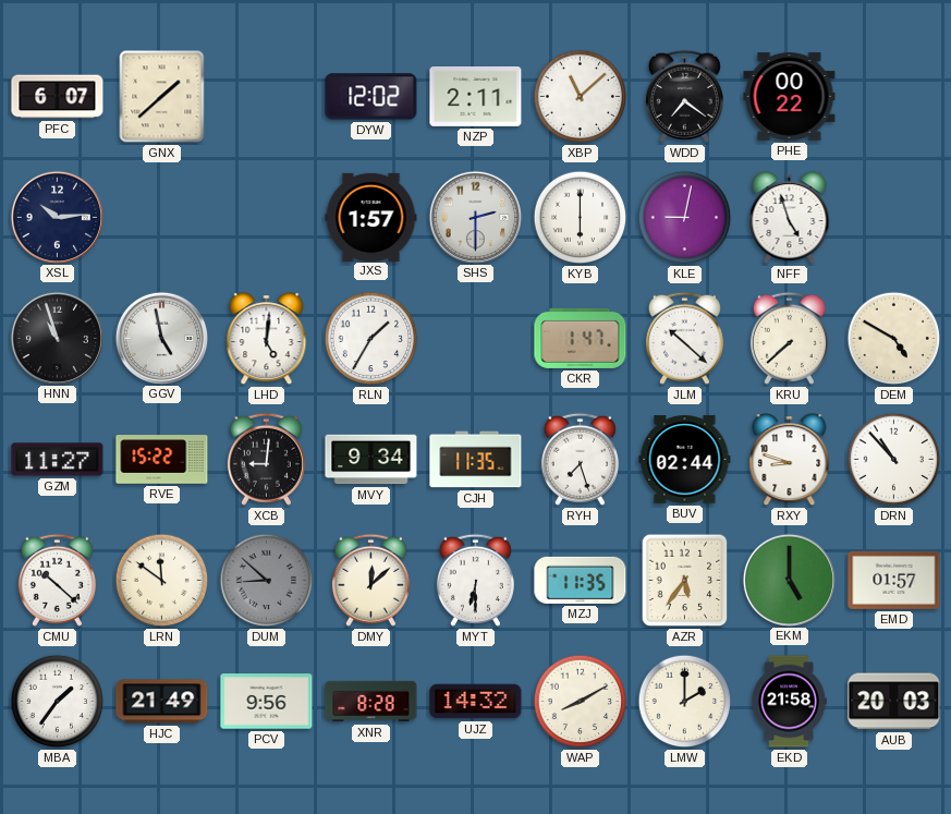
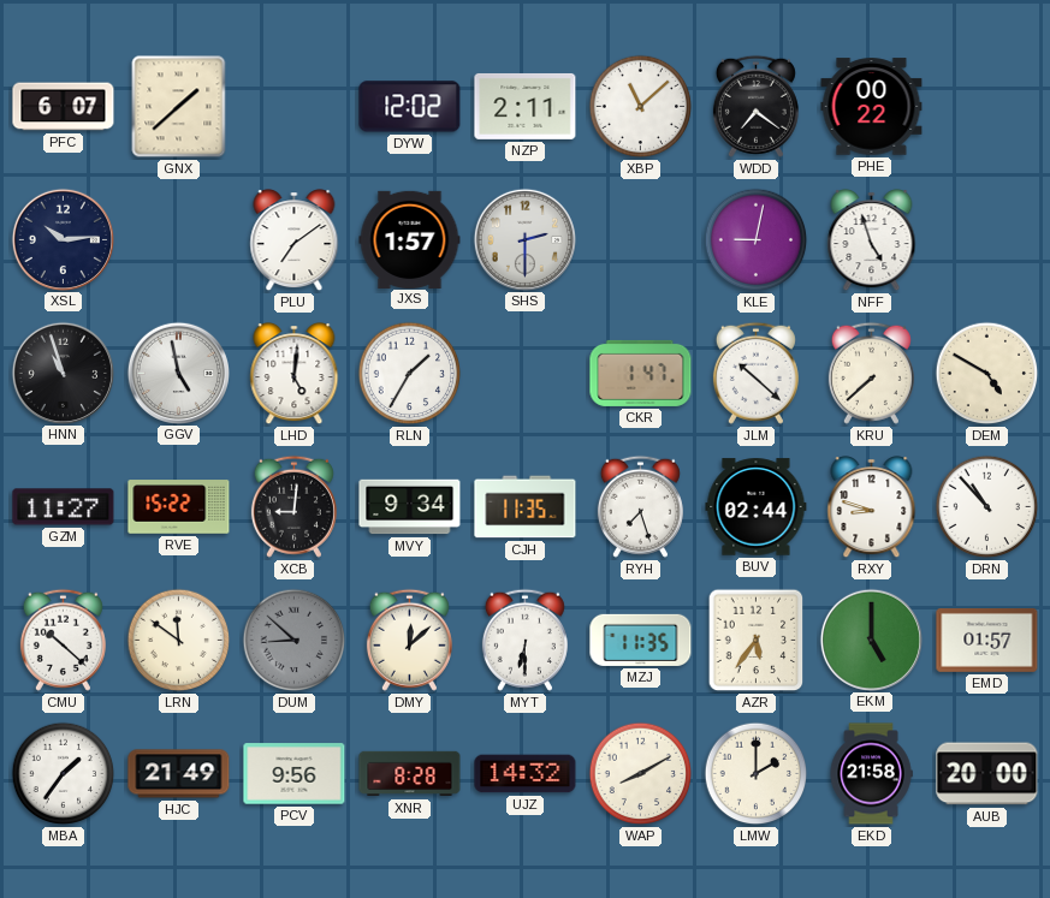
PLU: none -> 7:09 (295, 240)
KYB: 6:00 -> none (581, 218)
AUB: 20:03 -> 20:00 (987, 774)
